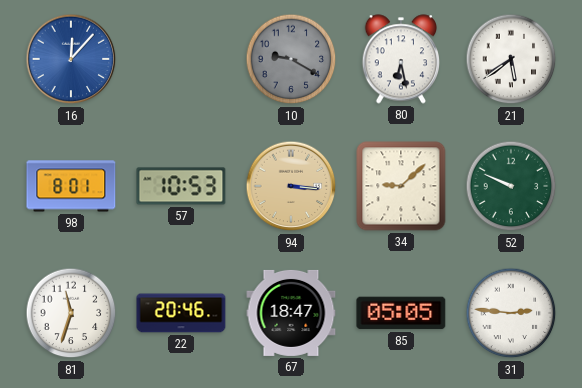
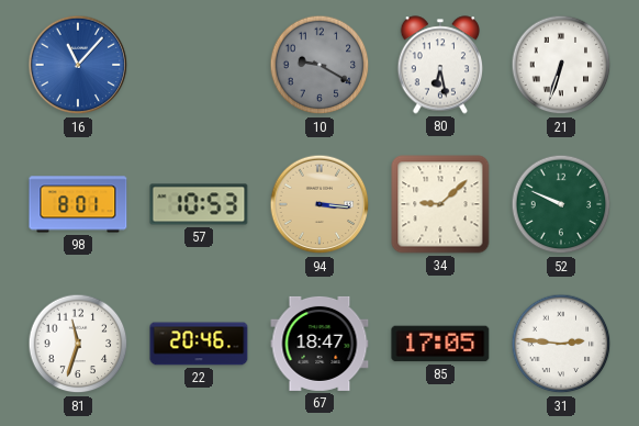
16: 12:07 -> 11:07 (78, 65)
21: 5:39 -> 6:33 (561, 65)
85: 05:05 -> 17:05 (440, 344)
